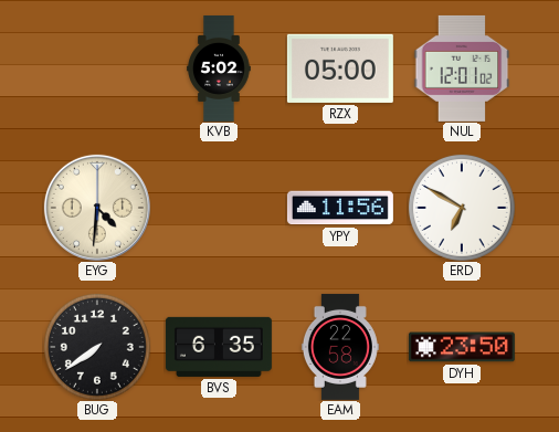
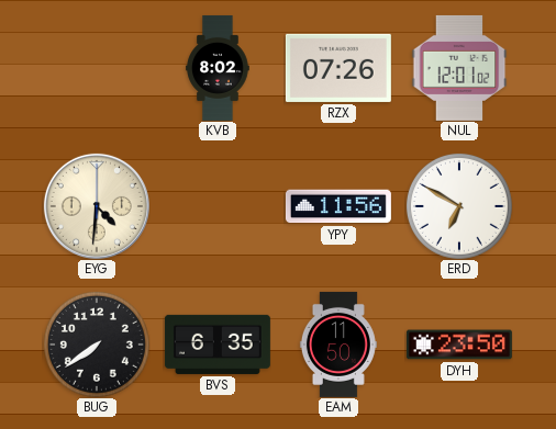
KVB: 5:02 -> 8:02 (218, 68)
RZX: 05:00 -> 07:26 (338, 68)
EAM: 22:58 -> 11:50 (338, 345)
